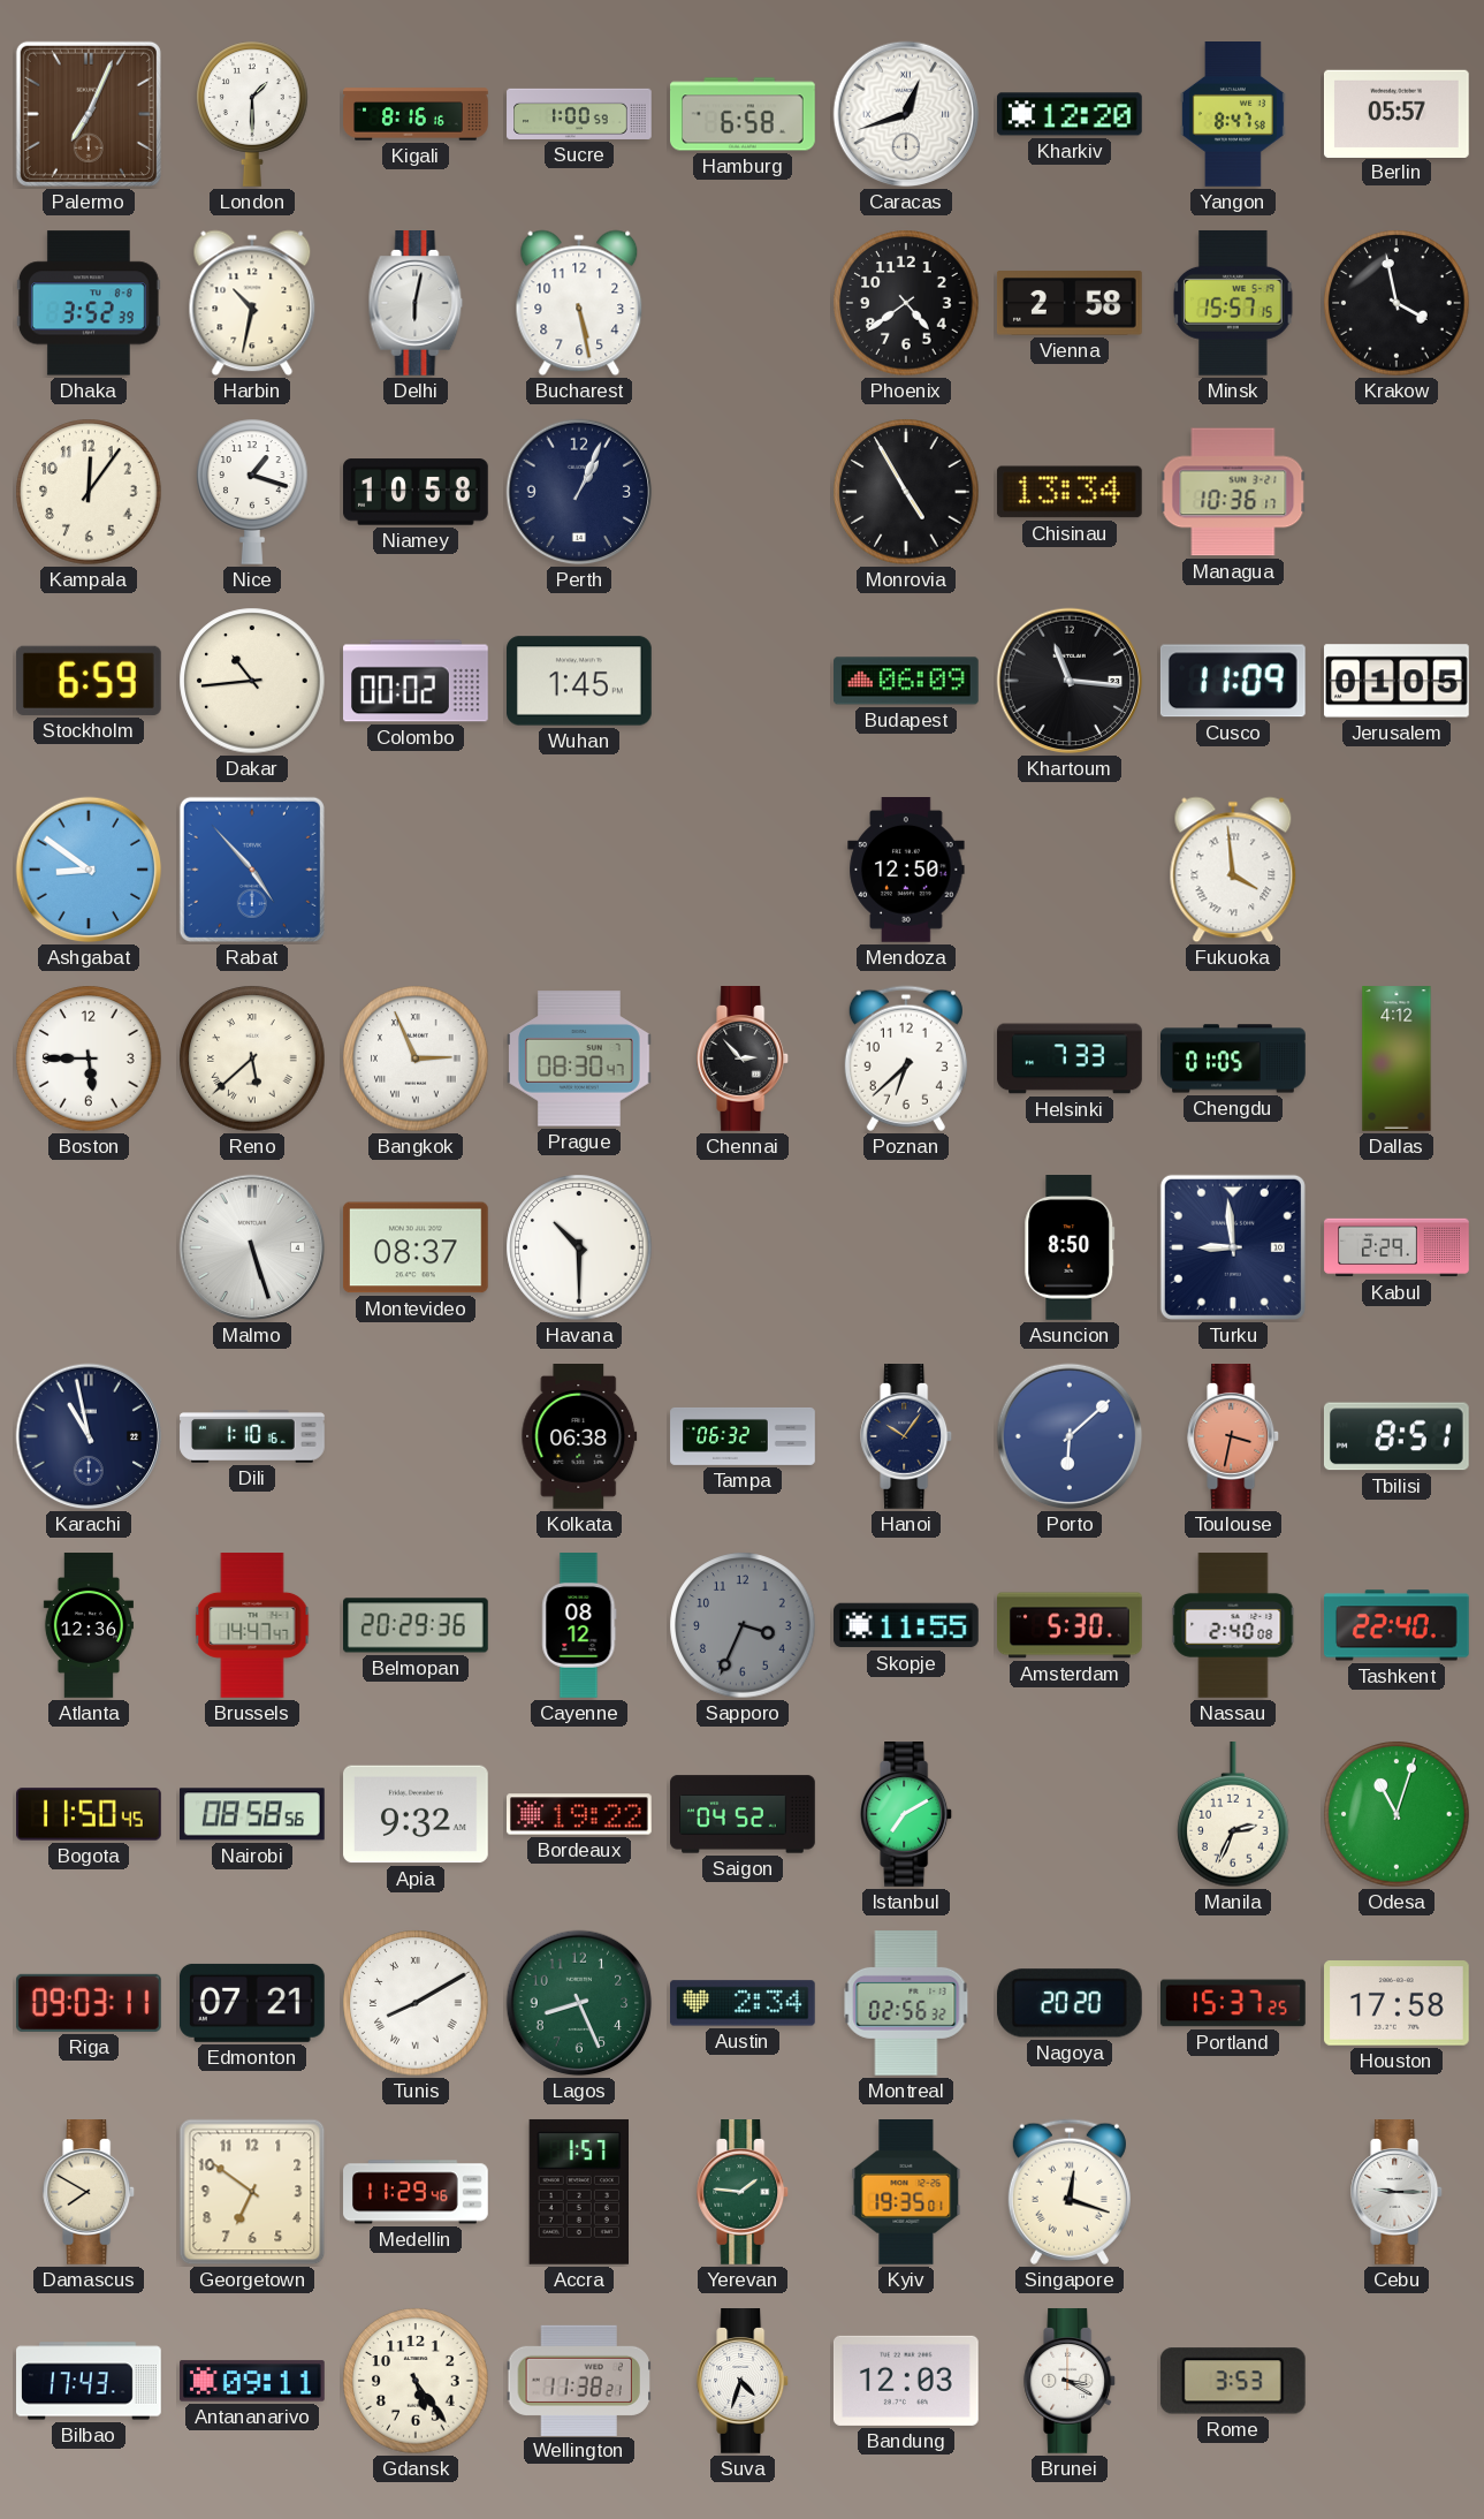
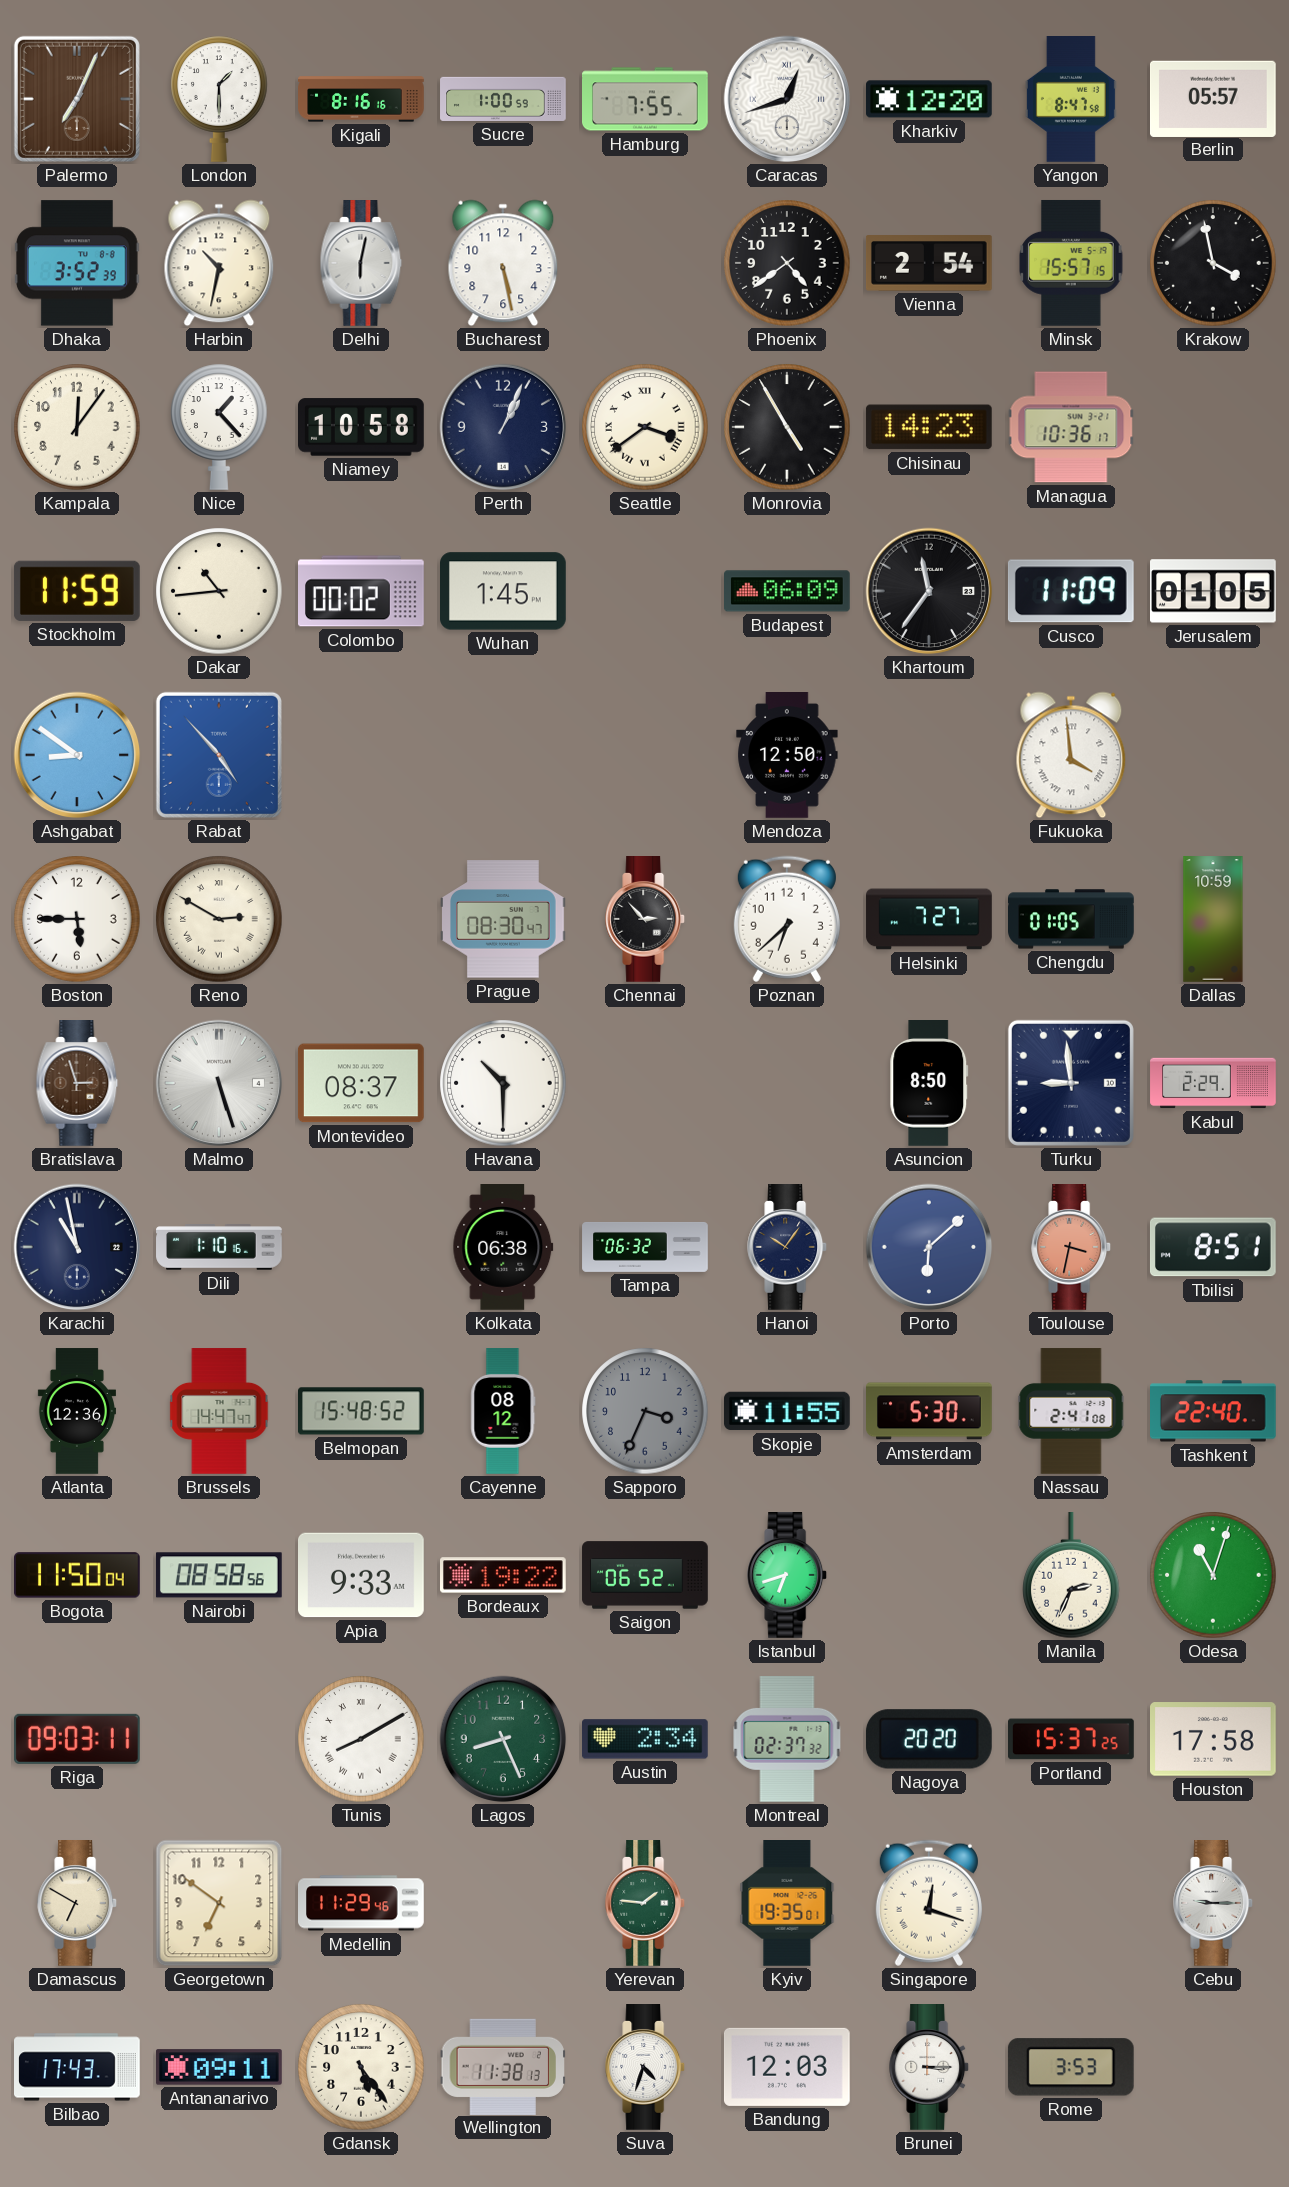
Hamburg: 6:58 -> 7:55 (646, 99)
Vienna: 2:58 -> 2:54 (929, 264)
Nice: 1:18 -> 1:23 (219, 427)
Seattle: none -> 3:39 (645, 427)
Chisinau: 13:34 -> 14:23 (929, 427)
Stockholm: 6:59 -> 11:59 (77, 591)
Khartoum: 11:16 -> 11:36 (929, 591)
Reno: 5:38 -> 2:50 (219, 919)
Bangkok: 2:56 -> none (416, 1059)
Helsinki: 7:33 -> 7:27 (929, 919)
Dallas: 4:12 -> 10:59 (1213, 919)
Bratislava: none -> 2:57 (77, 1084)
Belmopan: 20:29 -> 15:48 (362, 1411)
Nassau: 2:40 -> 2:41 (1071, 1411)
Bogota: 11:50:45 -> 11:50:04 (78, 1575)
Apia: 9:32 -> 9:33 (362, 1575)
Saigon: 04:52 -> 06:52 (645, 1575)
Istanbul: 7:10 -> 6:42 (788, 1576)
Edmonton: 07:21 -> none (252, 2003)
Montreal: 02:56 -> 02:37 (787, 1740)
Damascus: 7:50 -> 6:50 (78, 1904)
Accra: 1:57 -> none (578, 2192)
Wellington: 11:38:21 -> 11:38:13 (502, 2066)
Brunei: 3:20 -> 3:15 (930, 2068)
